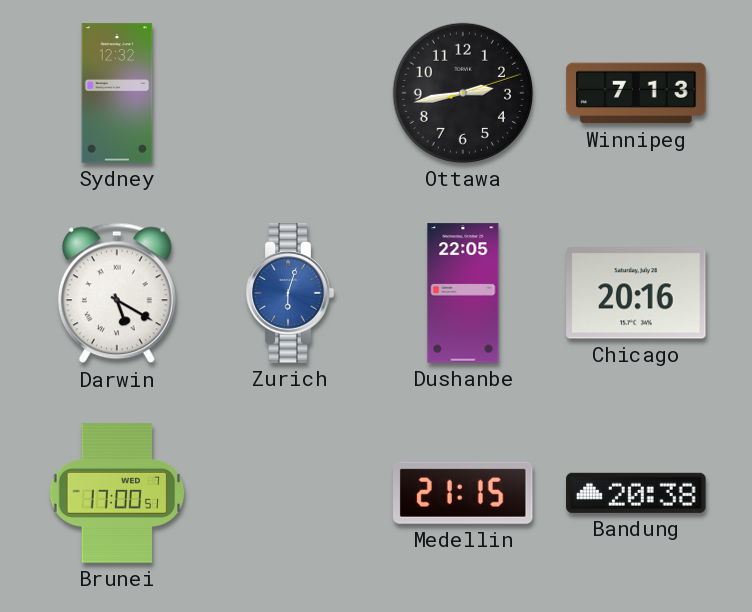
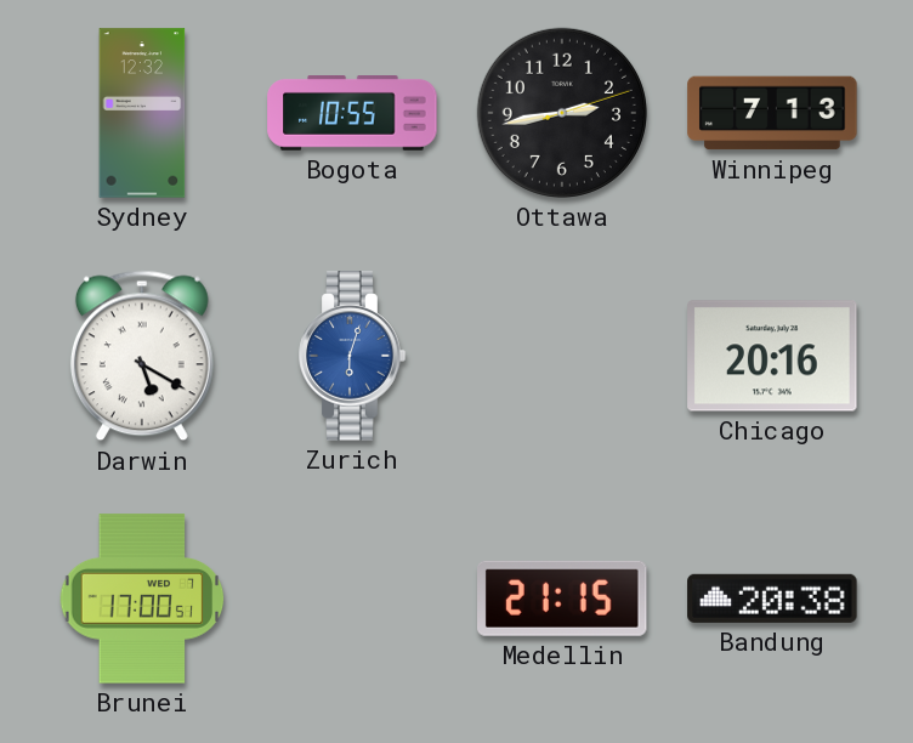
Bogota: none -> 10:55 (352, 114)
Dushanbe: 22:05 -> none (463, 293)
